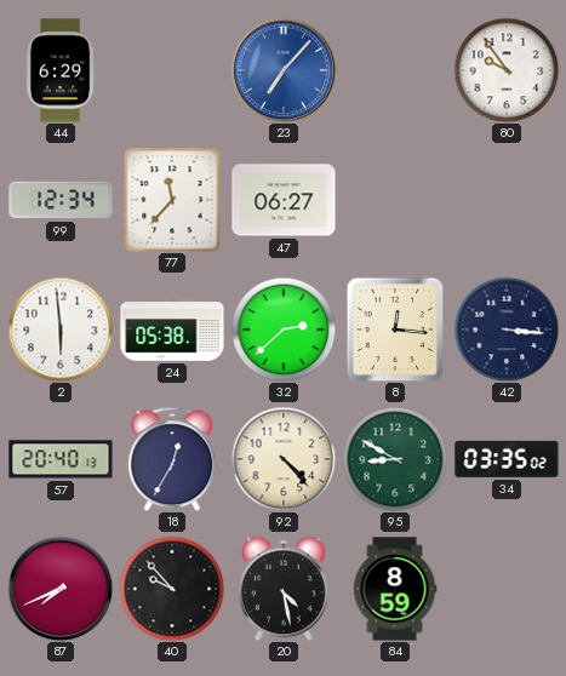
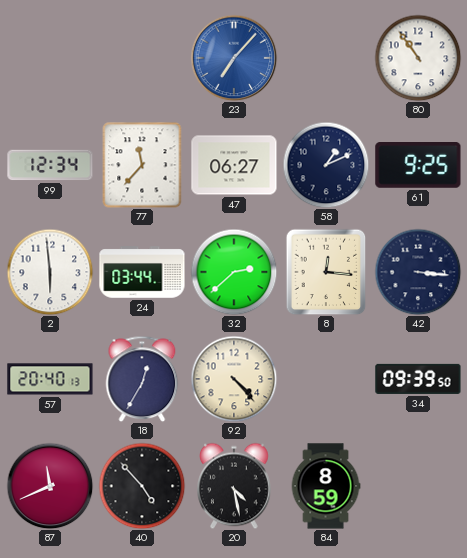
44: 6:29 -> none (62, 70)
80: 9:54 -> 10:54 (418, 58)
58: none -> 1:11 (326, 165)
61: none -> 9:25 (418, 166)
24: 05:38 -> 03:44 (142, 272)
95: 8:50 -> none (395, 459)
34: 03:35 -> 09:39 (418, 379)
87: 7:41 -> 11:41 (50, 486)
40: 9:53 -> 4:53 (142, 486)
